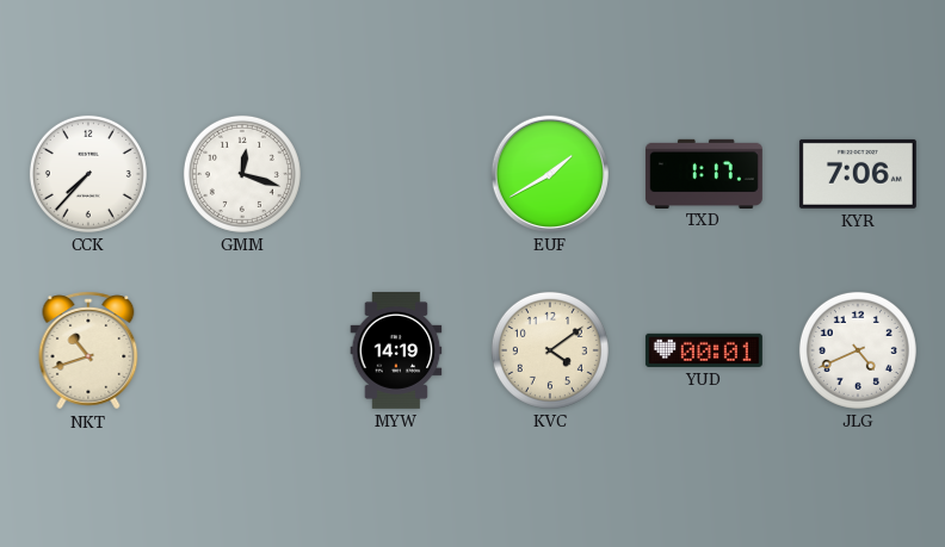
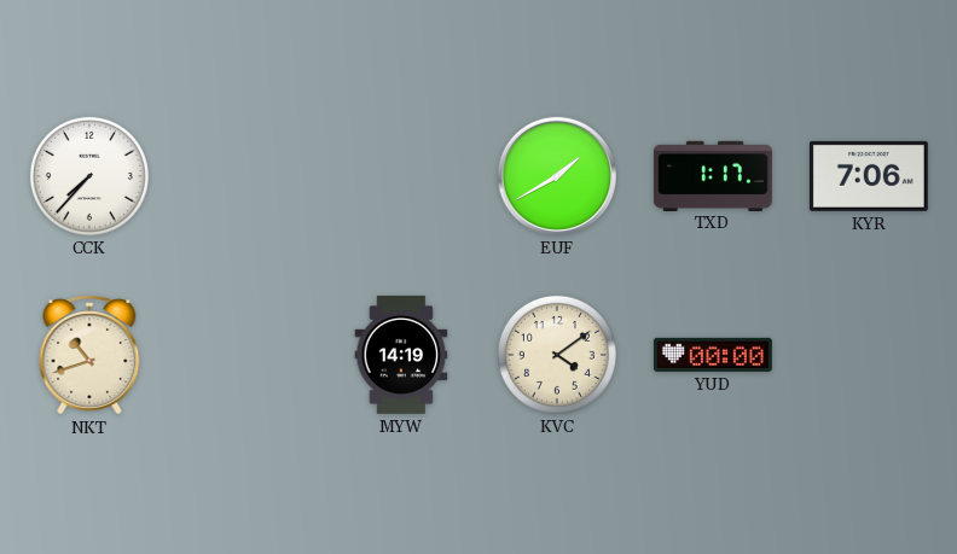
GMM: 12:18 -> none (242, 174)
YUD: 00:01 -> 00:00 (713, 355)
JLG: 4:41 -> none (858, 350)
